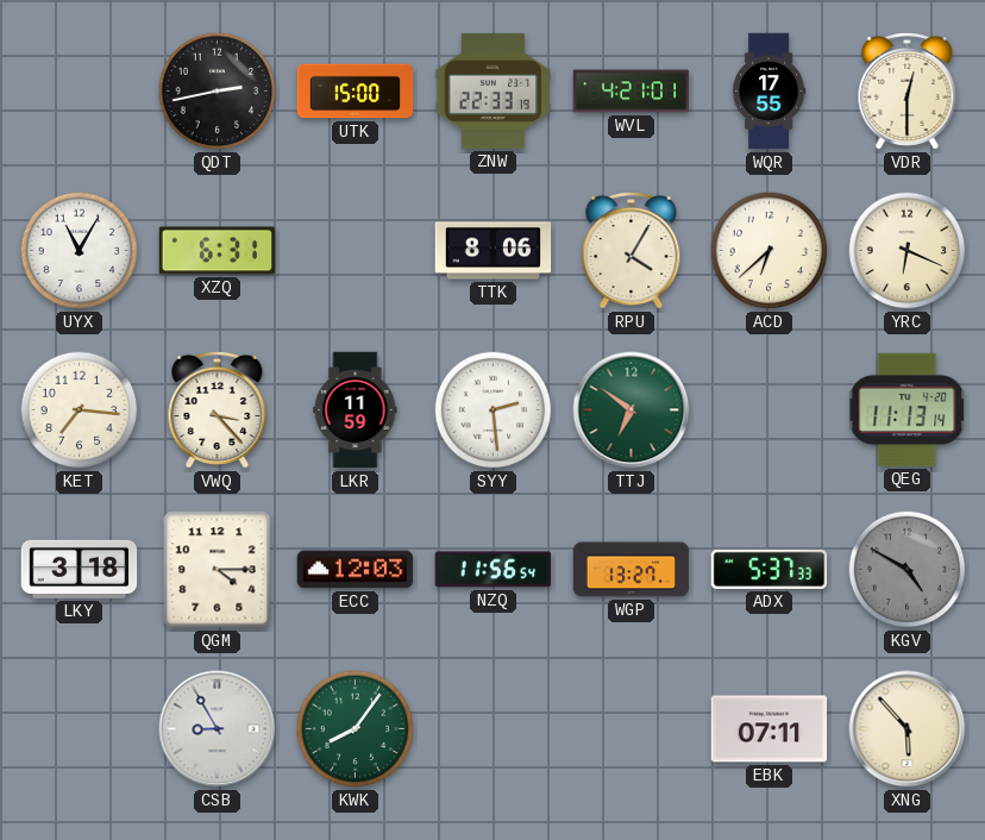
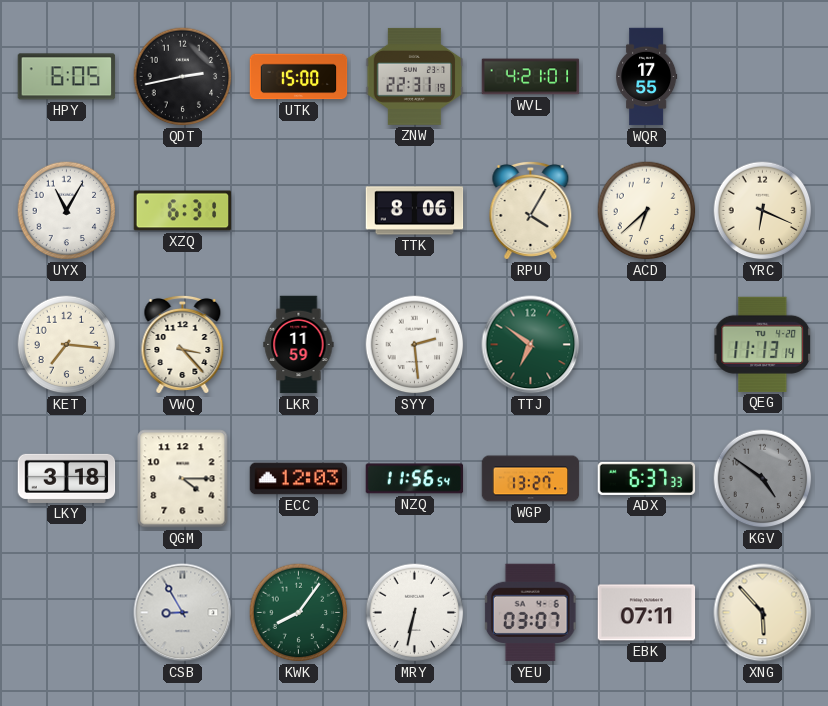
HPY: none -> 6:05 (67, 77)
ZNW: 22:33 -> 22:31 (415, 76)
VDR: 12:30 -> none (908, 90)
ADX: 5:37 -> 6:37 (647, 478)
KGV: 4:50 -> 4:51 (763, 479)
MRY: none -> 6:32 (415, 613)
YEU: none -> 03:07 (530, 613)
